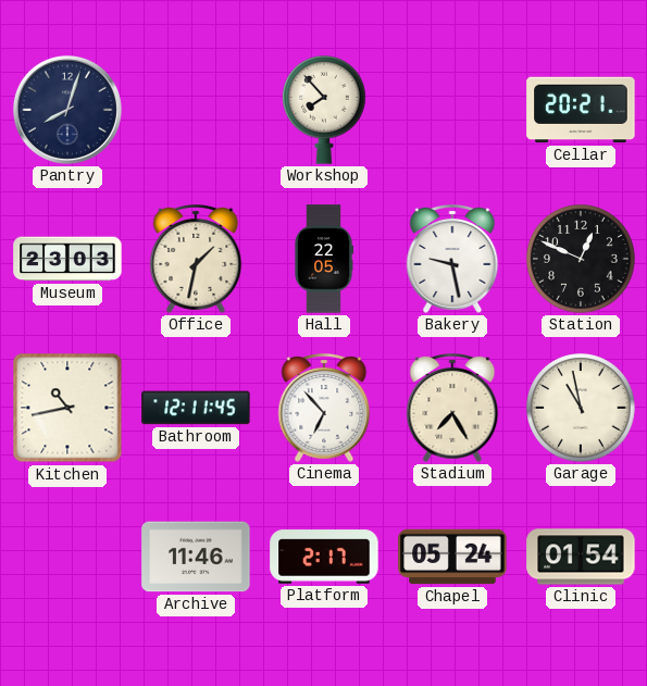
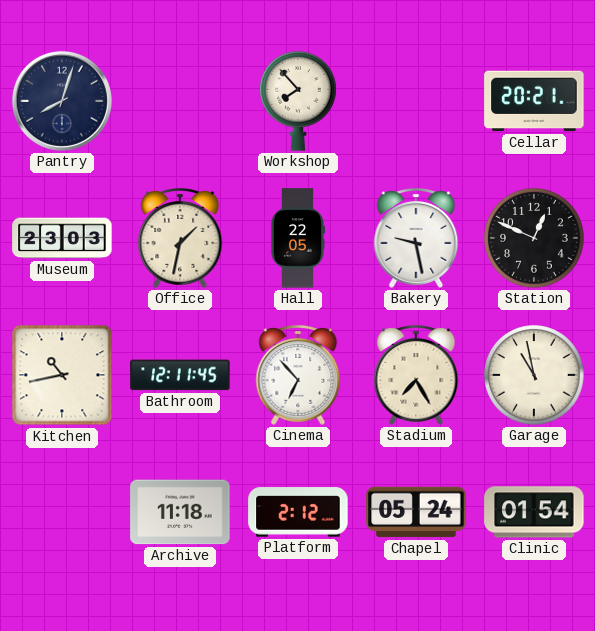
Archive: 11:46 -> 11:18 (180, 512)
Platform: 2:17 -> 2:12 (298, 512)
